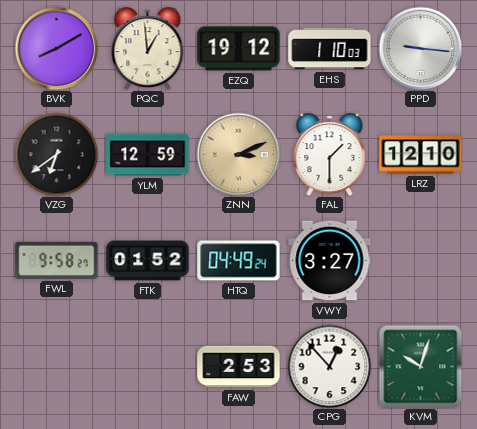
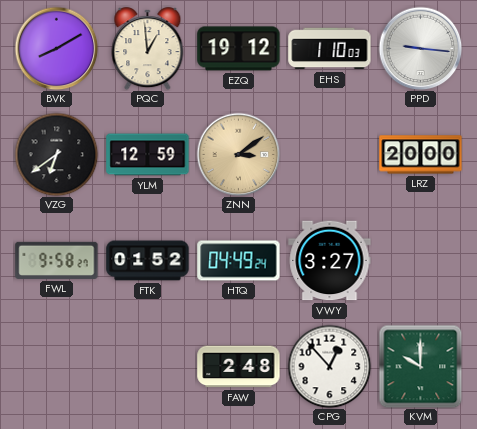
ZNN: 3:11 -> 3:09 (238, 154)
FAL: 1:30 -> none (330, 155)
LRZ: 12:10 -> 20:00 (421, 155)
FAW: 2:53 -> 2:48 (239, 367)
KVM: 10:03 -> 10:00 (420, 366)
